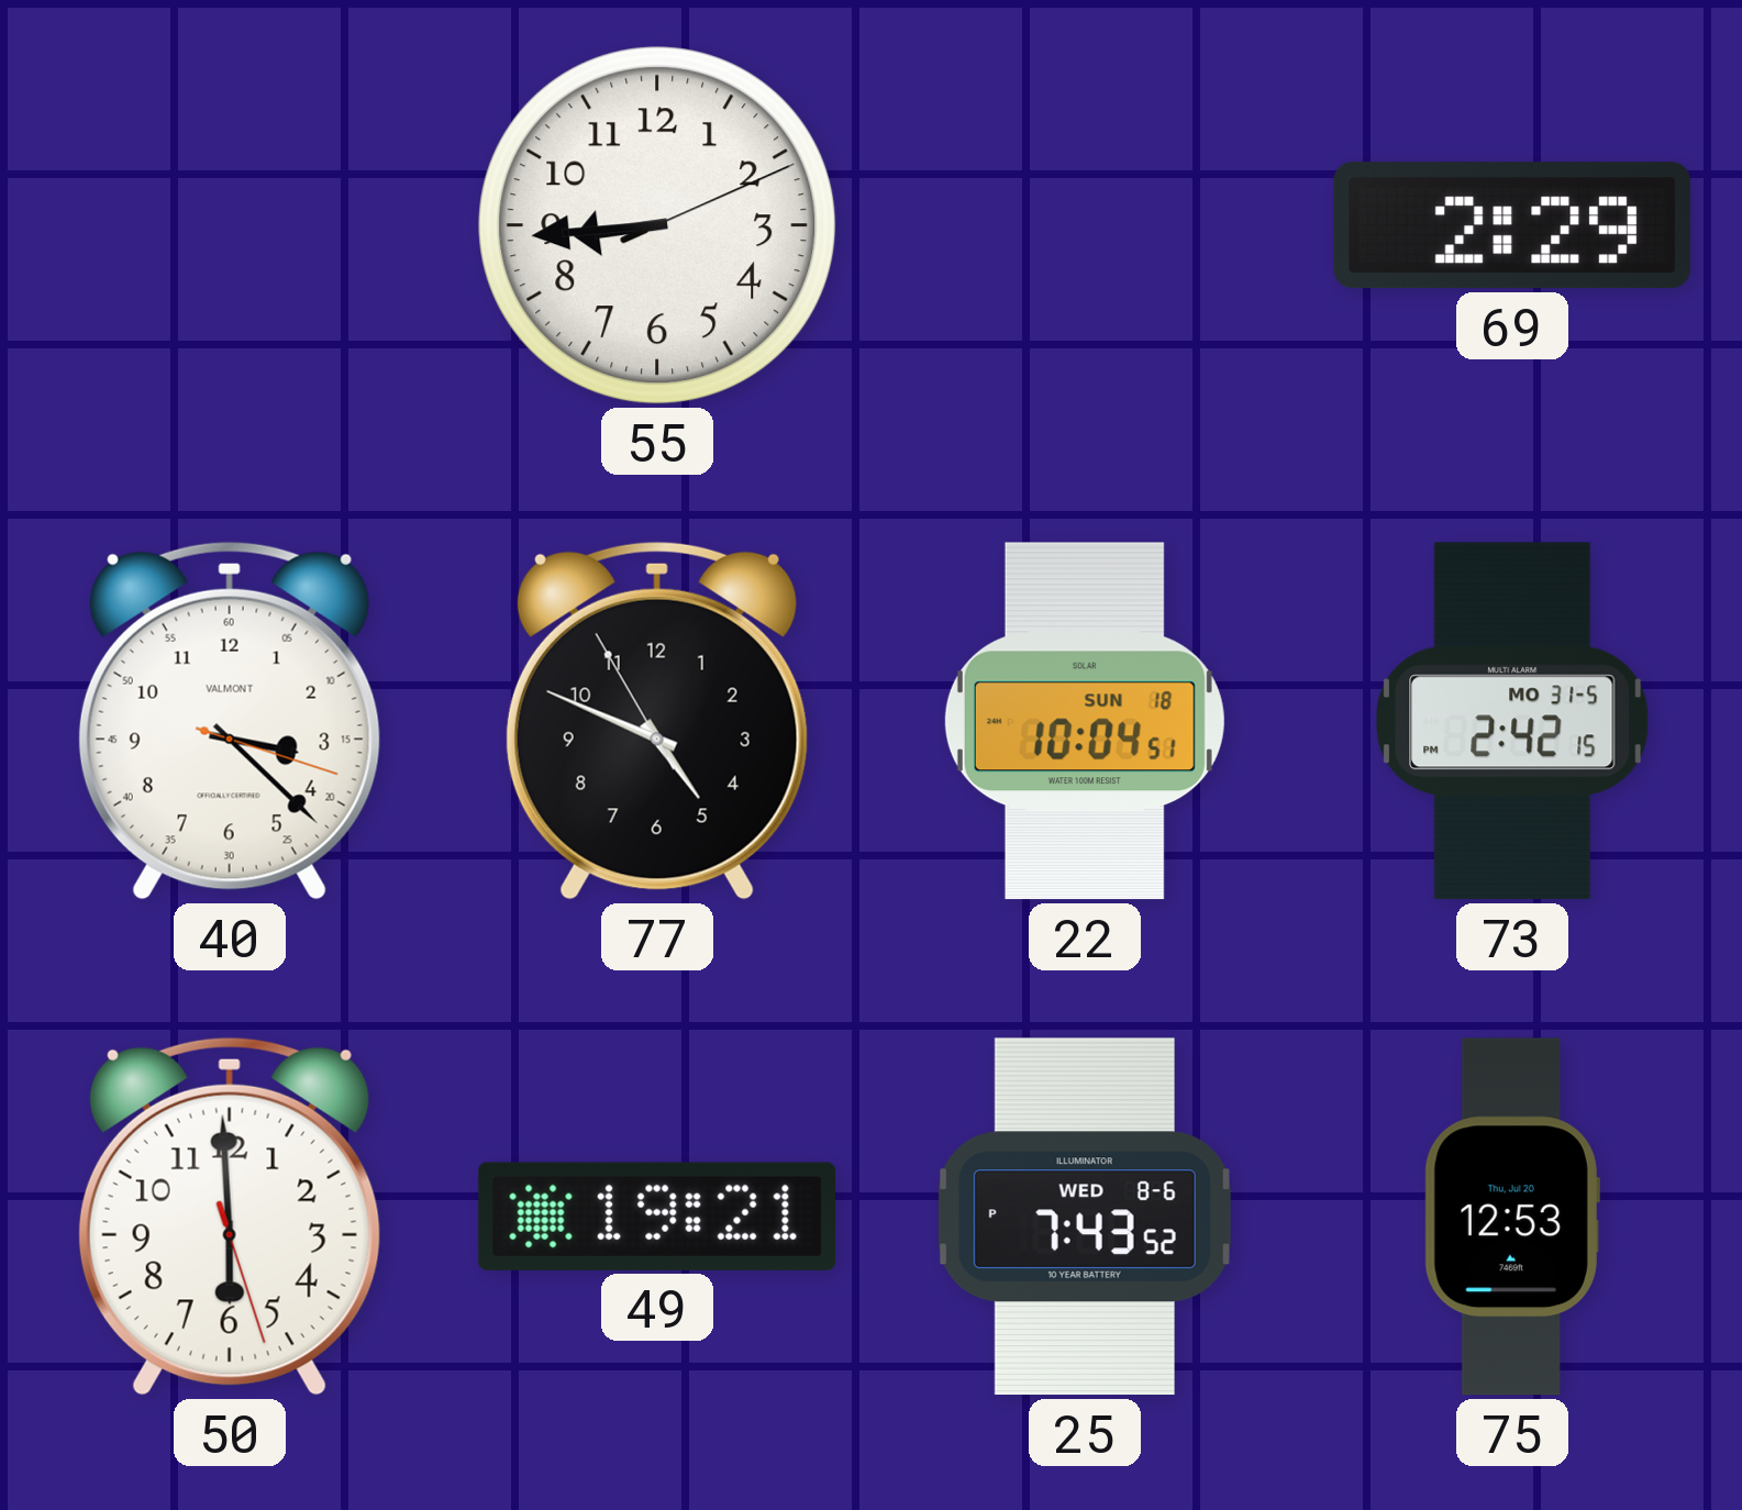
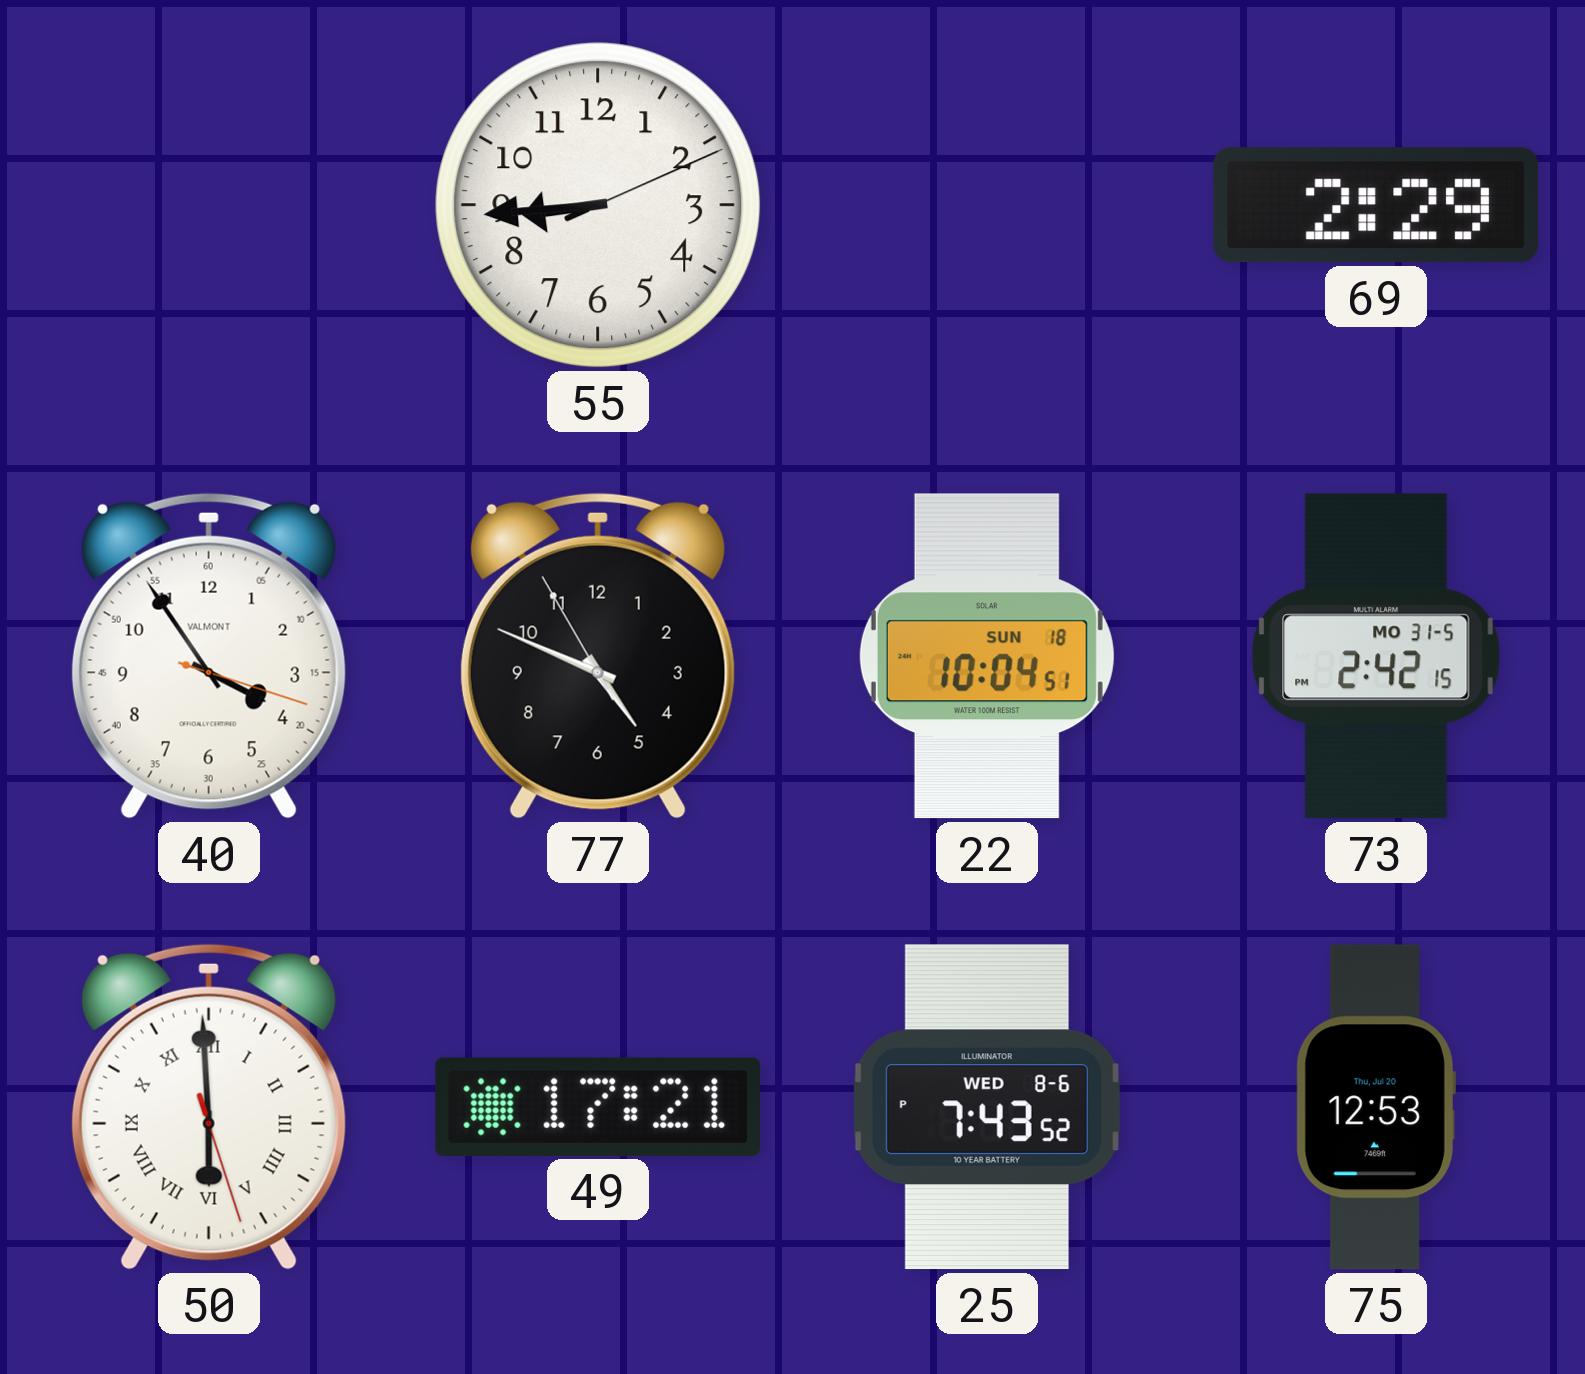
40: 3:22 -> 3:54 (209, 656)
50 numerals: Arabic -> Roman (209, 1107)
49: 19:21 -> 17:21 (597, 1107)
